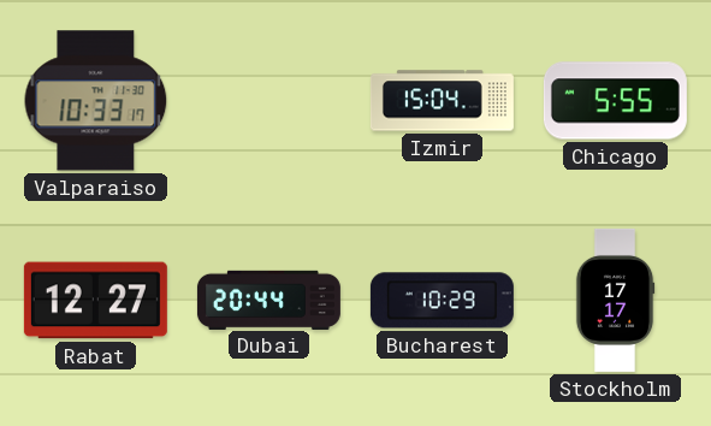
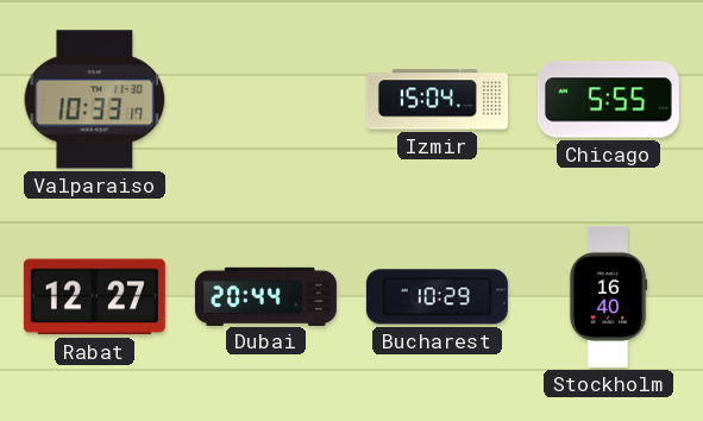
Stockholm: 17:17 -> 16:40 (608, 296)
